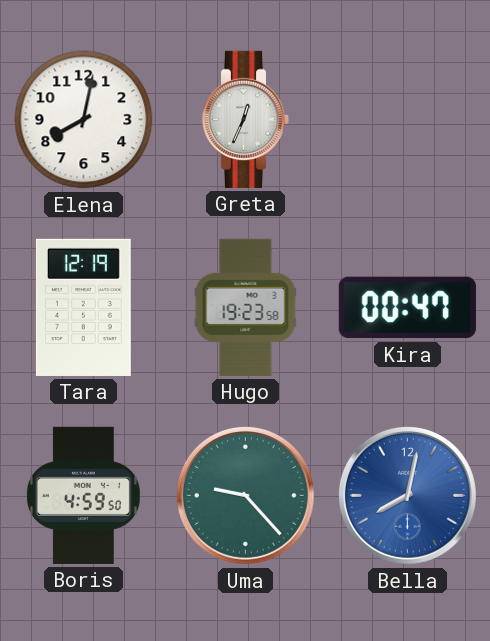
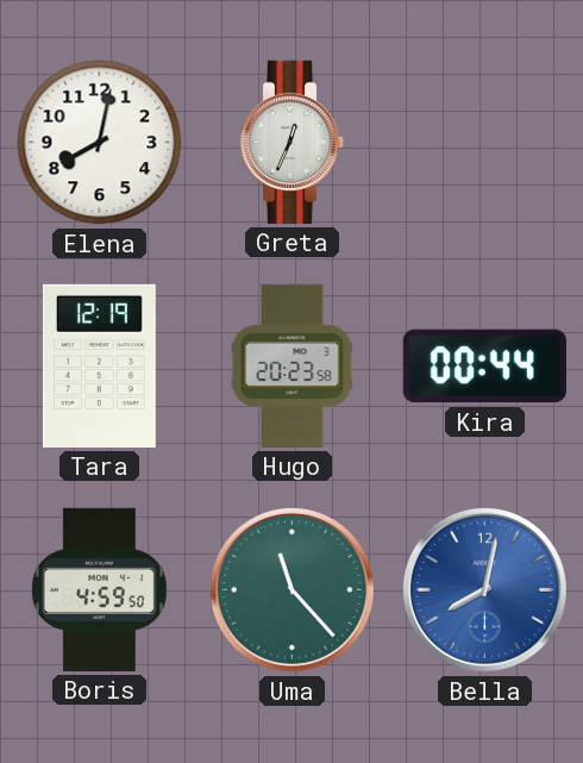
Hugo: 19:23 -> 20:23 (293, 365)
Kira: 00:47 -> 00:44 (484, 367)
Uma: 9:23 -> 11:23 (291, 589)
